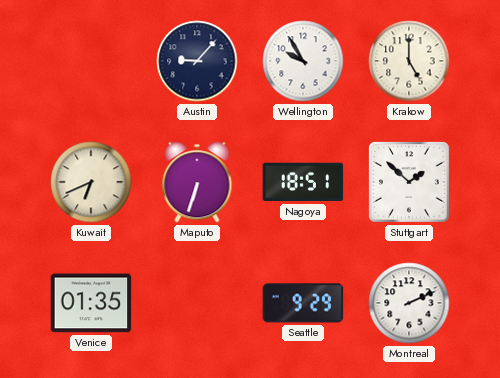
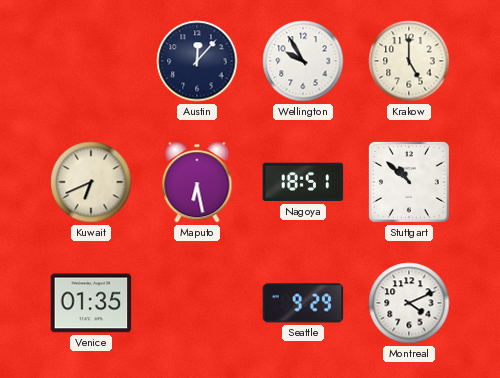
Austin: 9:07 -> 12:07 (197, 61)
Maputo: 6:33 -> 6:28 (197, 182)
Stuttgart: 1:52 -> 10:52 (409, 182)
Montreal: 2:11 -> 4:11 (409, 303)
